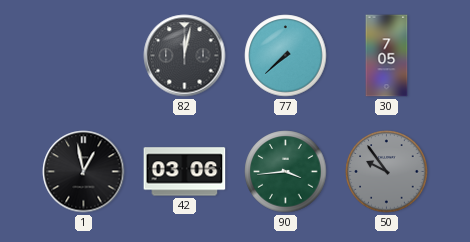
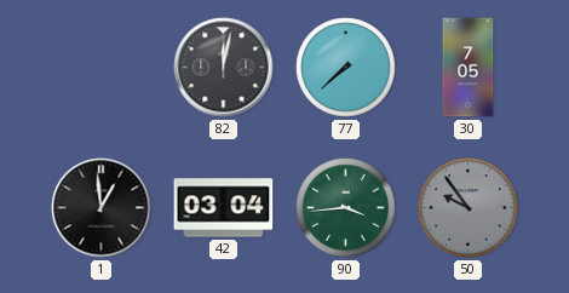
1: 12:58 -> 12:59 (102, 208)
42: 03:06 -> 03:04 (224, 208)
